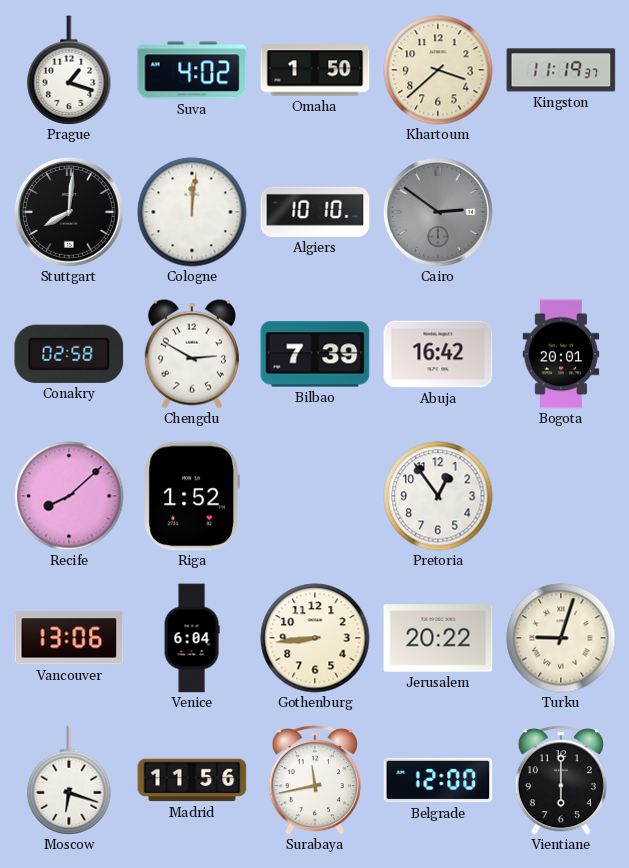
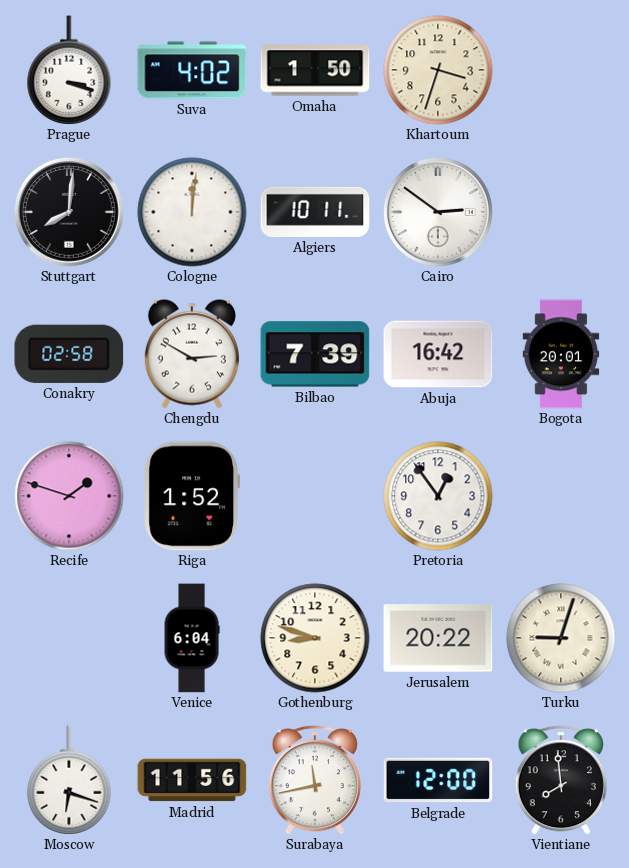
Prague: 1:18 -> 3:18 (69, 70)
Khartoum: 3:38 -> 3:33 (438, 70)
Kingston: 11:19 -> none (561, 70)
Algiers: 10:10 -> 10:11 (315, 212)
Cairo dial: grey -> white (438, 212)
Recife: 8:08 -> 1:48 (69, 496)
Vancouver: 13:06 -> none (69, 638)
Gothenburg: 8:44 -> 8:48 (315, 638)
Vientiane: 6:00 -> 7:59 (561, 780)
